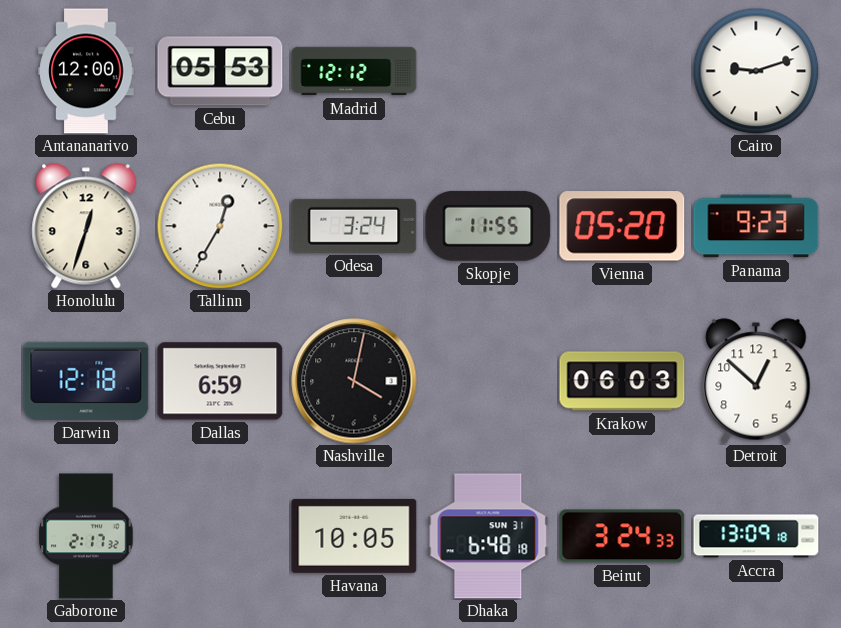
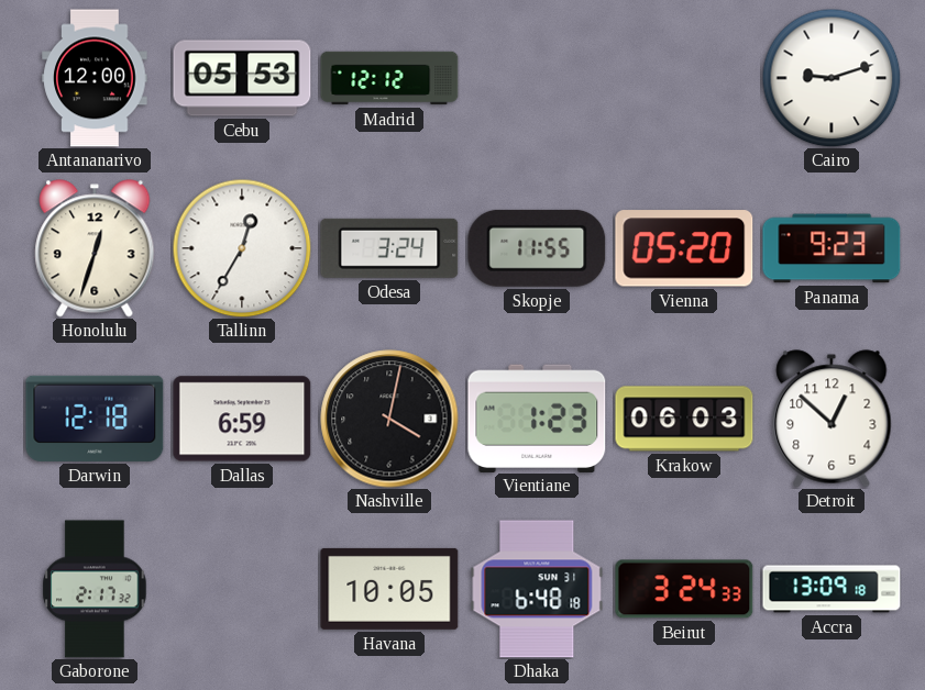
Vientiane: none -> 1:23 (537, 418)
